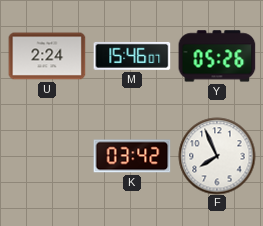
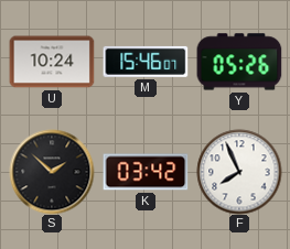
U: 2:24 -> 10:24 (52, 62)
S: none -> 1:52 (52, 172)
